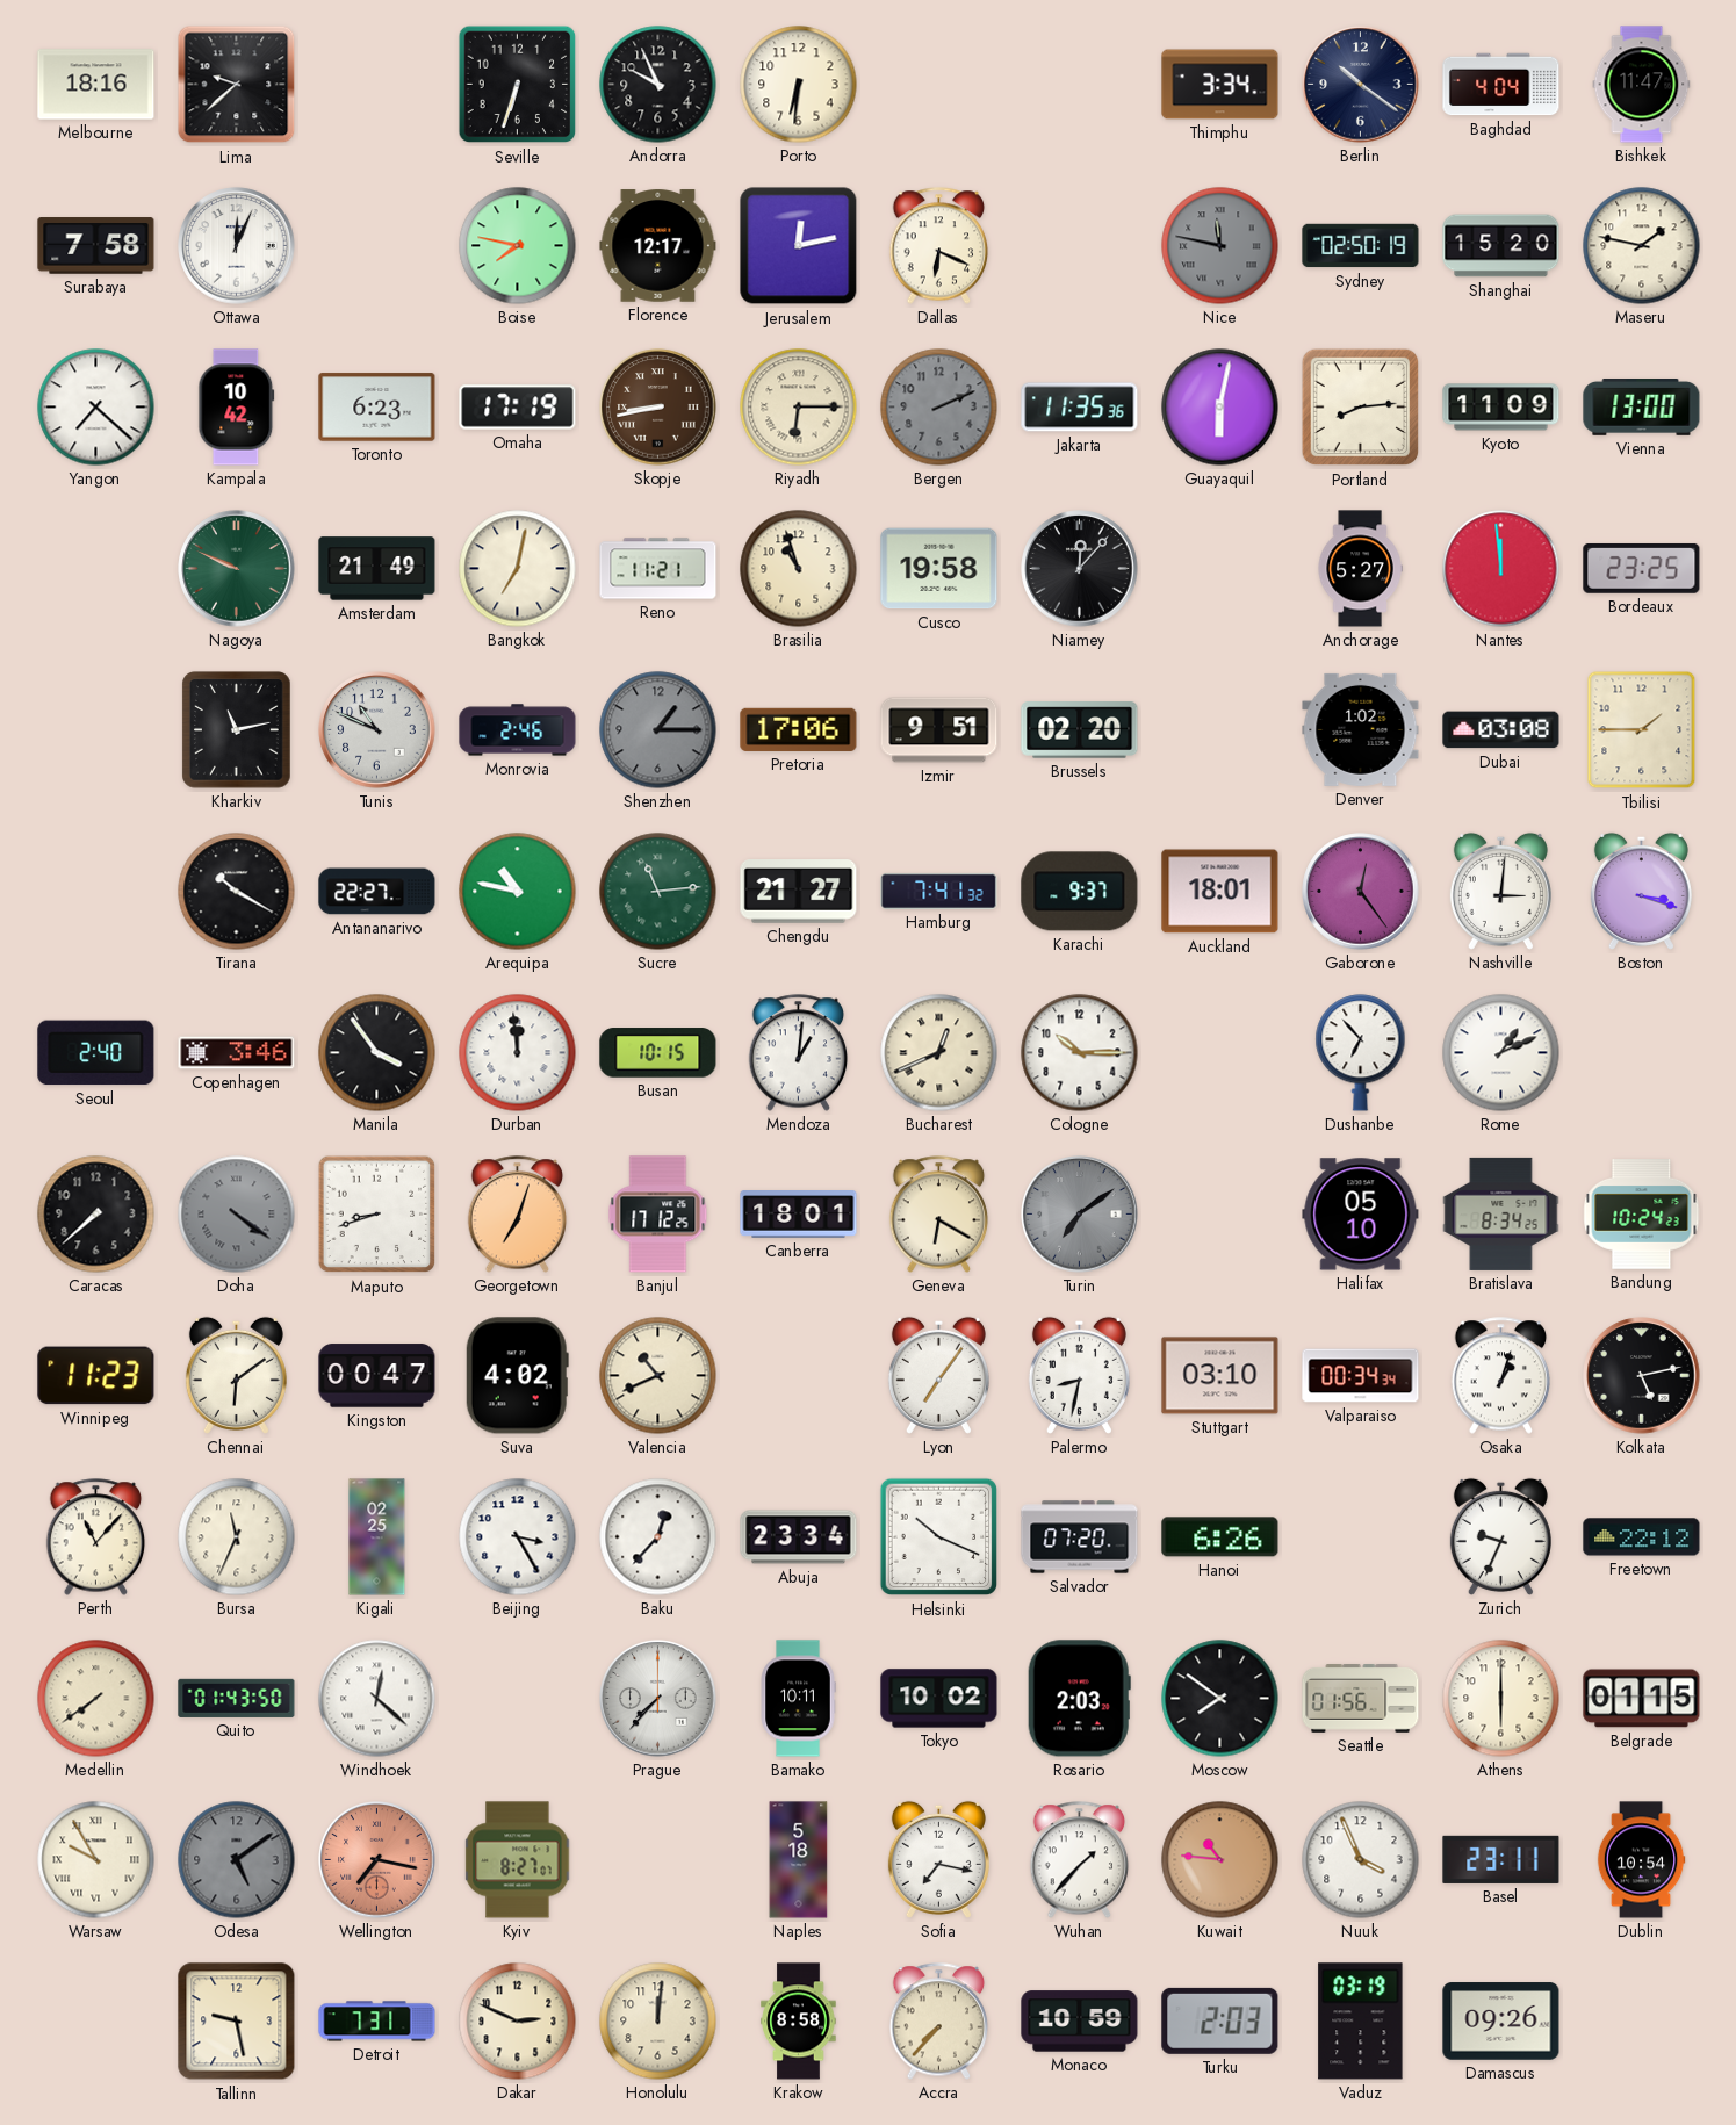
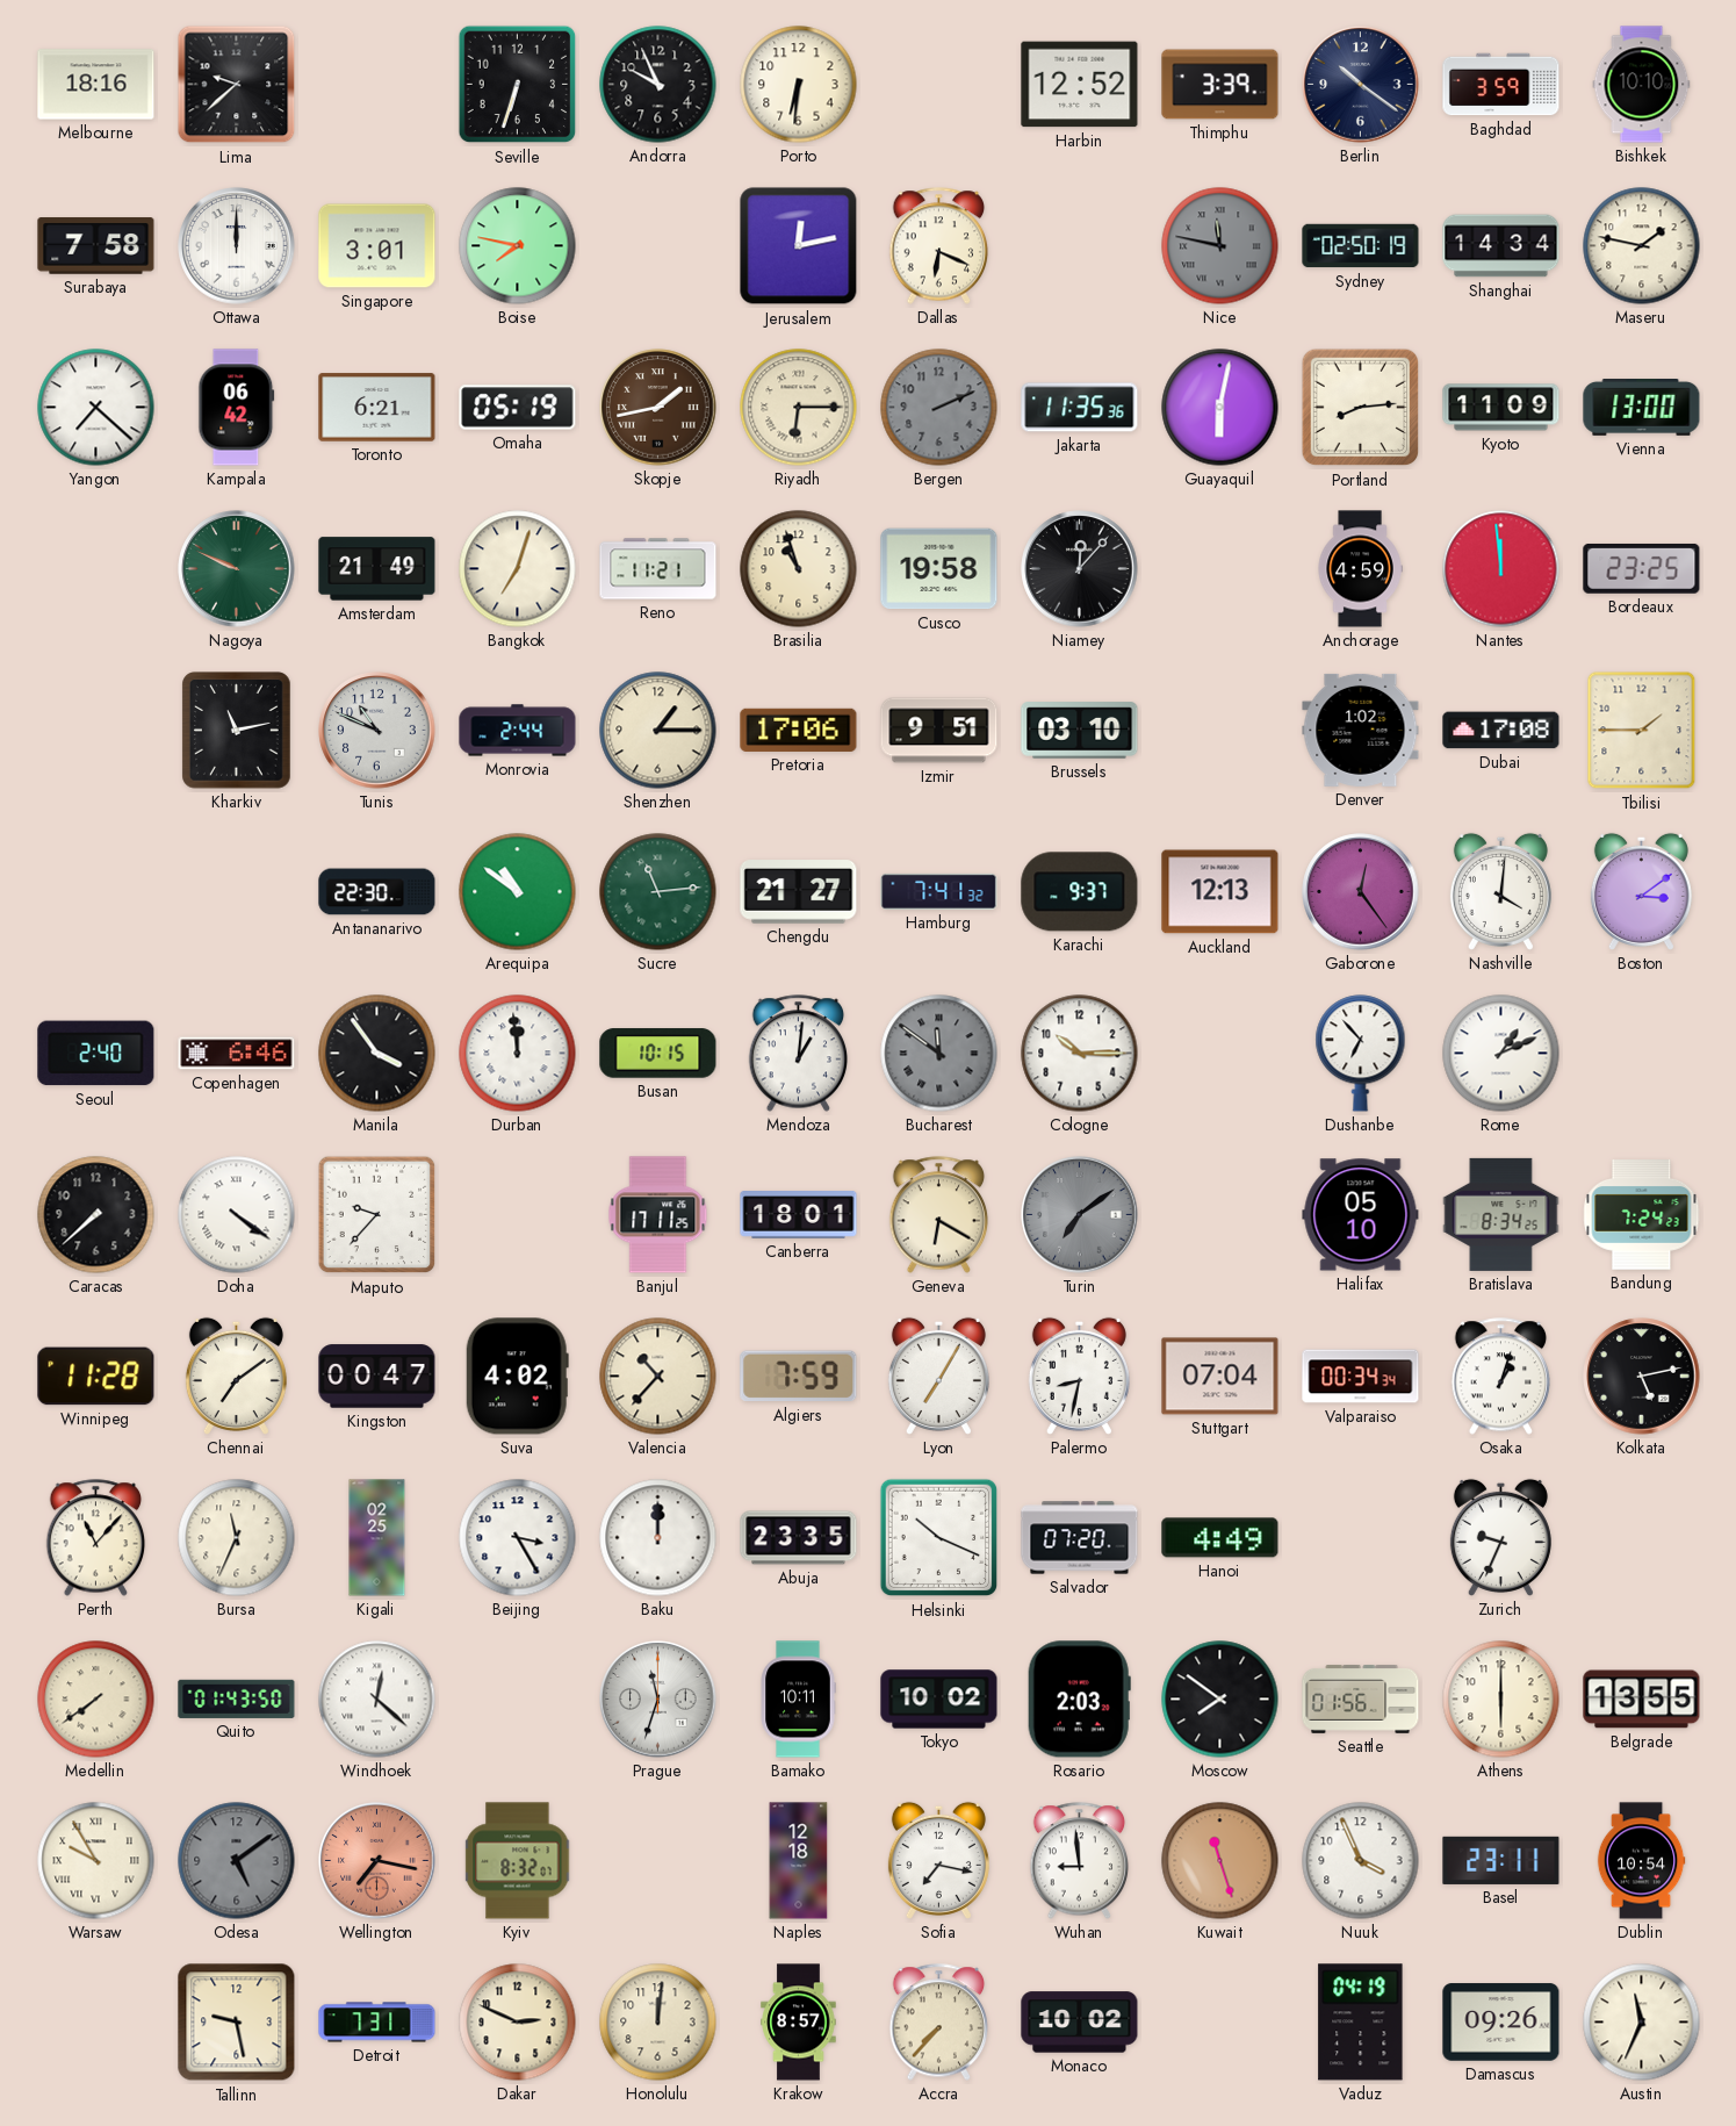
Harbin: none -> 12:52 (1080, 85)
Thimphu: 3:34 -> 3:39 (1220, 85)
Baghdad: 4:04 -> 3:59 (1501, 85)
Bishkek: 11:47 -> 10:10 (1642, 85)
Ottawa: 12:04 -> 12:00 (237, 246)
Singapore: none -> 3:01 (377, 246)
Florence: 12:17 -> none (658, 246)
Shanghai: 15:20 -> 14:34 (1501, 246)
Kampala: 10:42 -> 06:42 (237, 408)
Toronto: 6:23 -> 6:21 (377, 408)
Omaha: 17:19 -> 05:19 (518, 408)
Skopje: 8:43 -> 1:43 (658, 408)
Bangkok: 7:02 -> 7:03 (518, 569)
Anchorage: 5:27 -> 4:59 (1360, 569)
Monrovia: 2:46 -> 2:44 (518, 731)
Shenzhen dial: grey -> cream (658, 731)
Brussels: 02:20 -> 03:10 (1080, 731)
Dubai: 03:08 -> 17:08 (1501, 731)
Tirana: 10:20 -> none (237, 892)
Antananarivo: 22:27 -> 22:30 (377, 892)
Arequipa: 10:47 -> 10:51 (518, 892)
Auckland: 18:01 -> 12:13 (1220, 892)
Nashville: 3:01 -> 4:01 (1500, 891)
Boston: 3:18 -> 3:09 (1641, 891)
Copenhagen: 3:46 -> 6:46 (237, 1054)
Bucharest: 12:41 -> 11:51 (939, 1054)
Bucharest dial: cream -> grey (939, 1054)
Doha dial: grey -> white (237, 1215)
Maputo: 8:42 -> 9:37 (377, 1215)
Georgetown: 7:03 -> none (518, 1215)
Banjul: 17:12 -> 17:11 (658, 1215)
Bandung: 10:24 -> 7:24 (1642, 1215)
Winnipeg: 11:23 -> 11:28 (96, 1377)
Chennai: 6:09 -> 7:09 (236, 1376)
Valencia: 10:41 -> 10:37 (658, 1377)
Algiers: none -> 7:59 (799, 1377)
Lyon: 7:06 -> 7:05 (938, 1376)
Stuttgart: 03:10 -> 07:04 (1220, 1377)
Baku: 12:37 -> 12:00 (658, 1538)
Abuja: 23:34 -> 23:35 (799, 1538)
Hanoi: 6:26 -> 4:49 (1220, 1538)
Freetown: 22:12 -> none (1642, 1537)
Prague: 7:37 -> 11:33 (658, 1700)
Belgrade: 01:15 -> 13:55 (1642, 1700)
Kyiv: 8:27 -> 8:32 (518, 1861)
Naples: 5:18 -> 12:18 (799, 1861)
Wuhan: 1:37 -> 8:59 (1080, 1861)
Kuwait: 10:46 -> 11:27 (1220, 1861)
Krakow: 8:58 -> 8:57 (799, 2023)
Monaco: 10:59 -> 10:02 (1080, 2023)
Turku: 2:03 -> none (1220, 2020)
Vaduz: 03:19 -> 04:19 (1361, 2023)
Austin: none -> 11:34 (1642, 2023)
